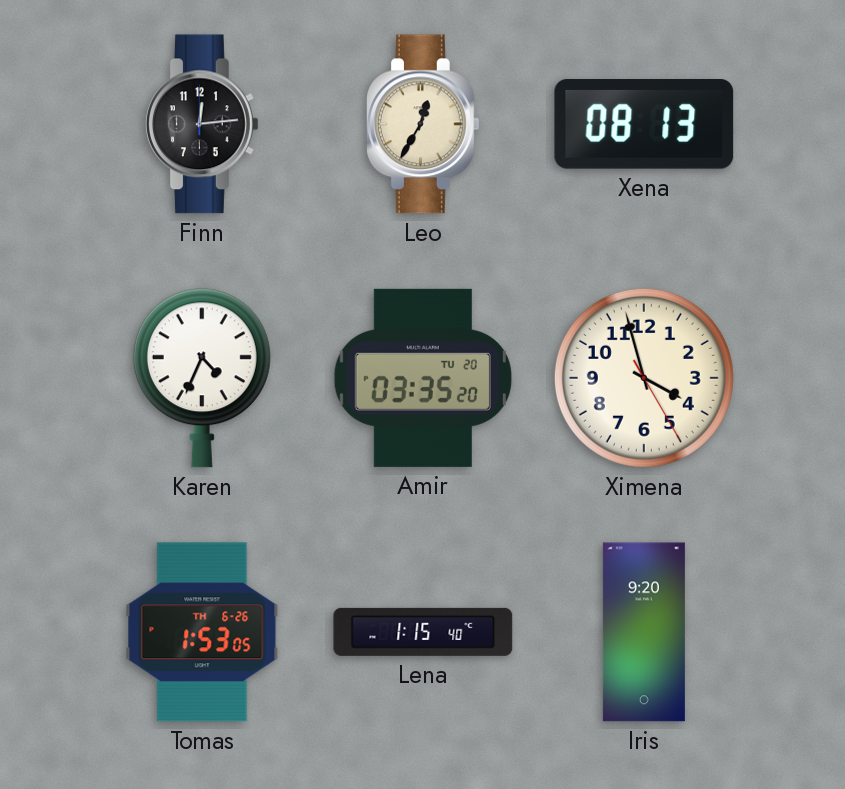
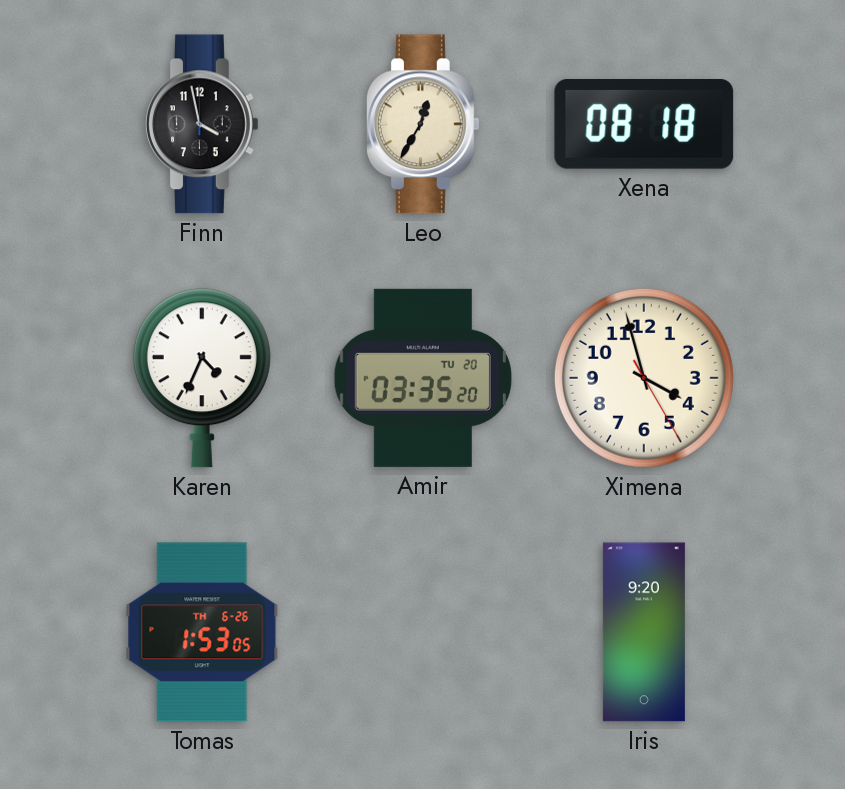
Finn: 12:14 -> 3:58 (202, 124)
Xena: 08:13 -> 08:18 (644, 125)
Lena: 1:15 -> none (423, 632)
